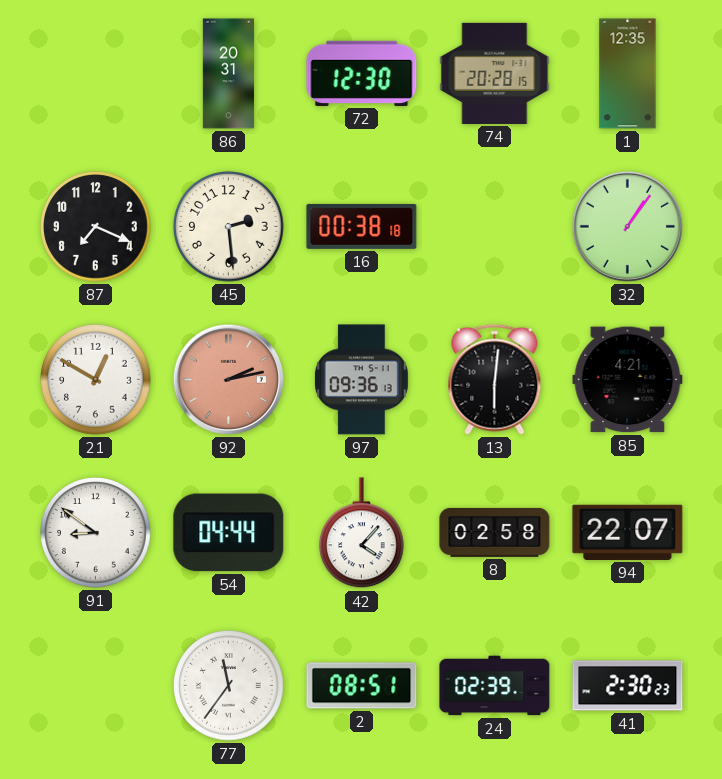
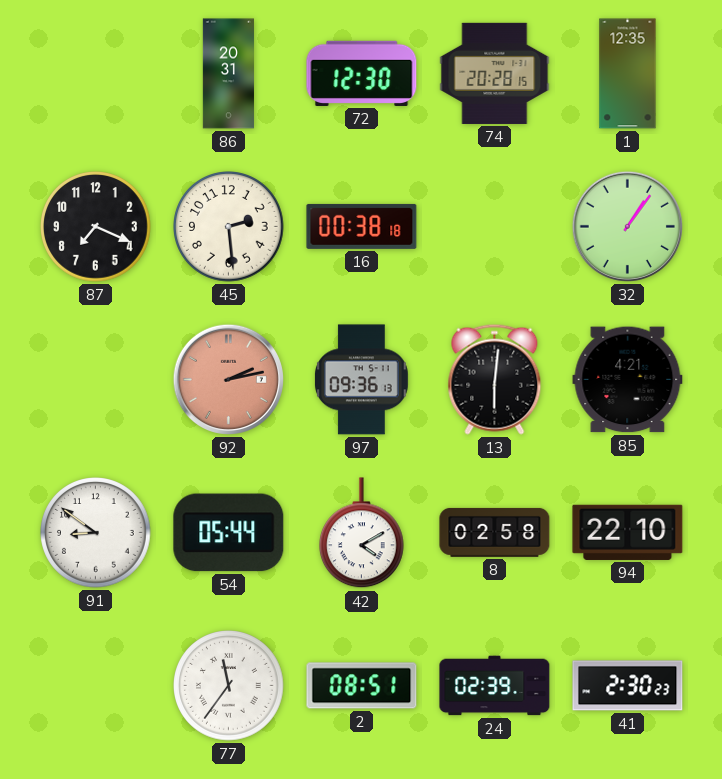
21: 12:50 -> none (96, 380)
54: 04:44 -> 05:44 (229, 533)
42: 4:07 -> 4:10 (362, 533)
94: 22:07 -> 22:10 (628, 532)
